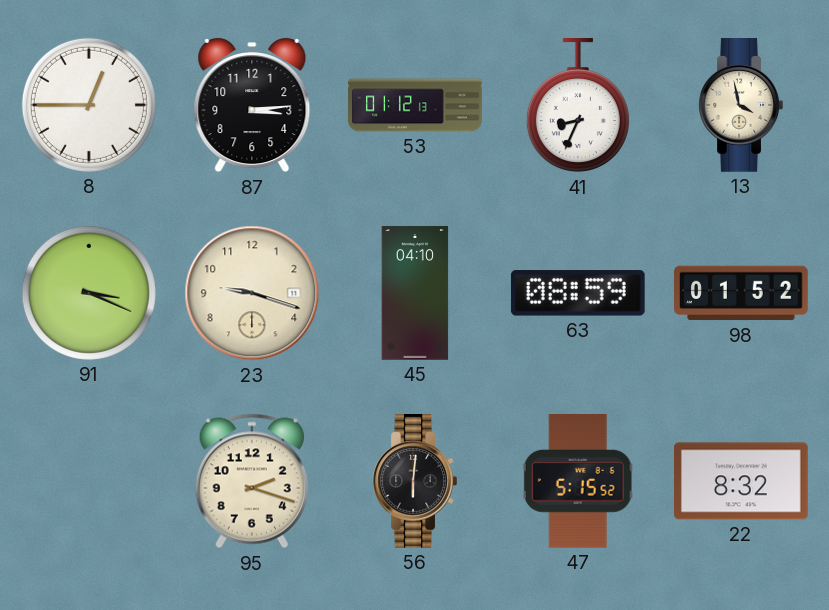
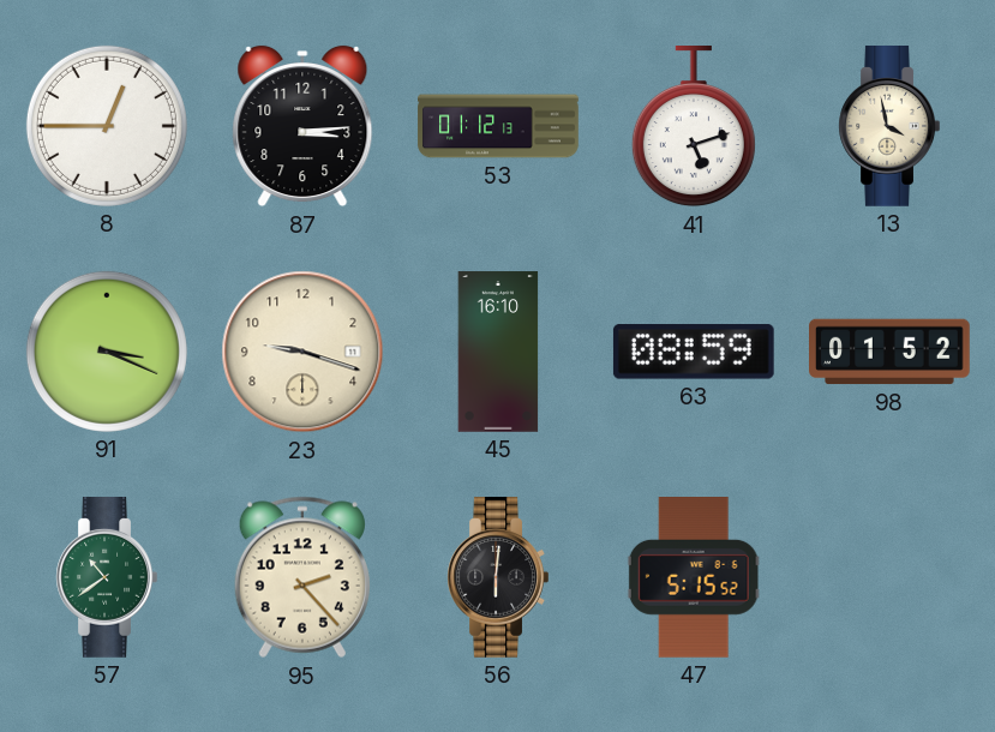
41: 8:34 -> 5:12 (694, 127)
45: 04:10 -> 16:10 (498, 352)
57: none -> 10:39 (107, 578)
95: 2:18 -> 2:23 (302, 577)
22: 8:32 -> none (741, 481)
